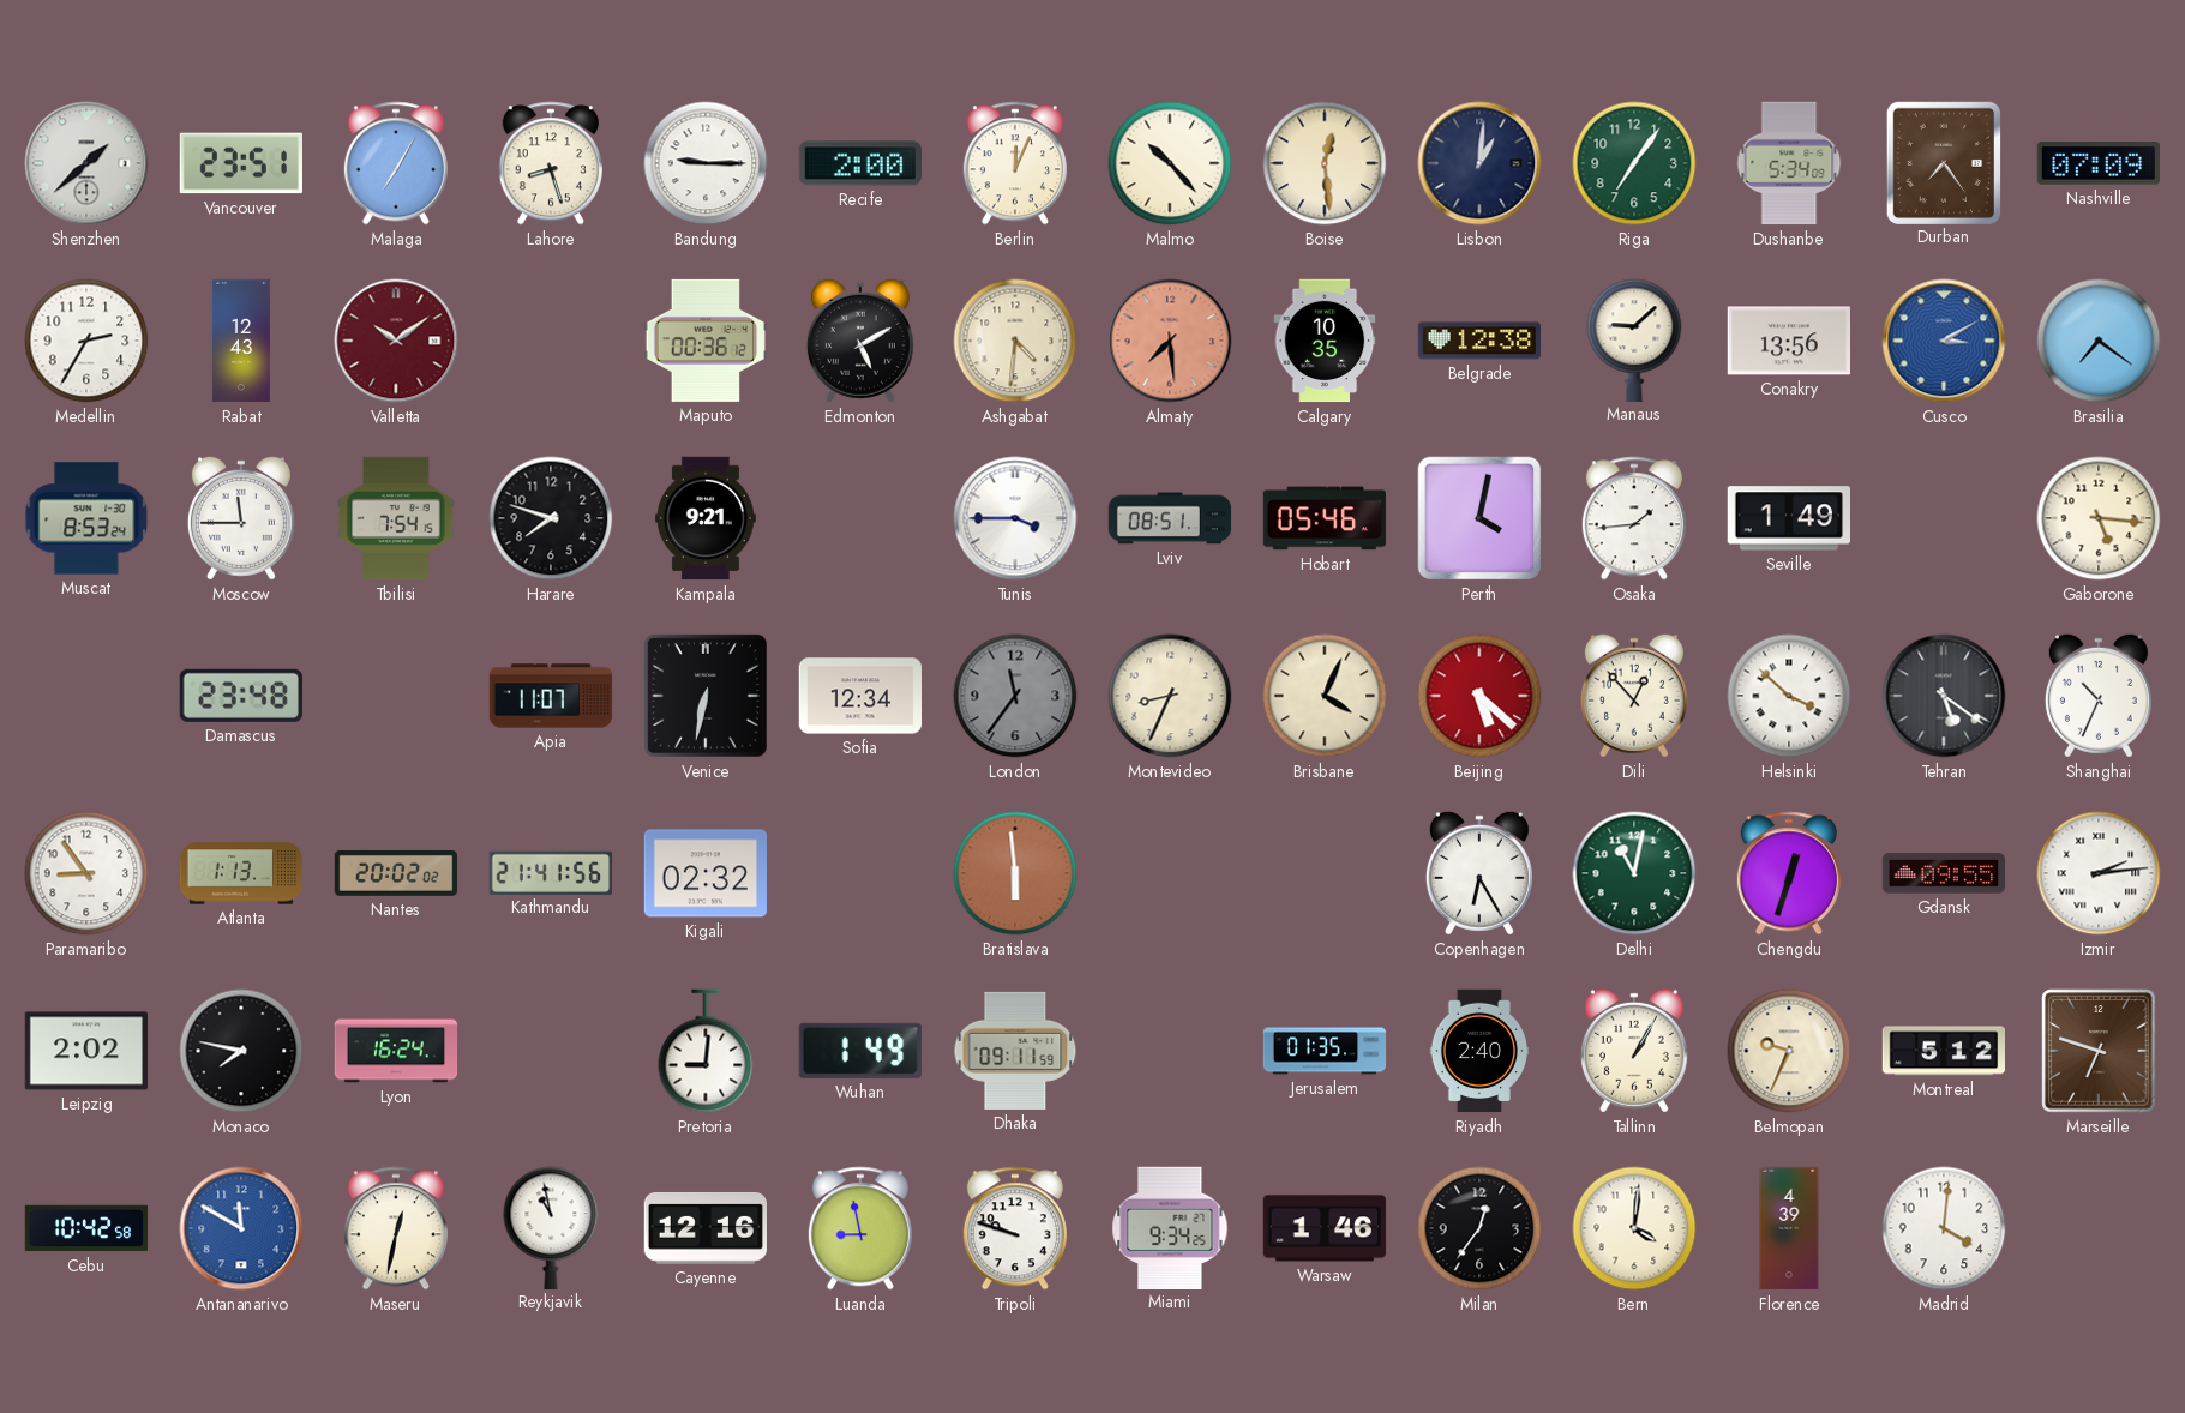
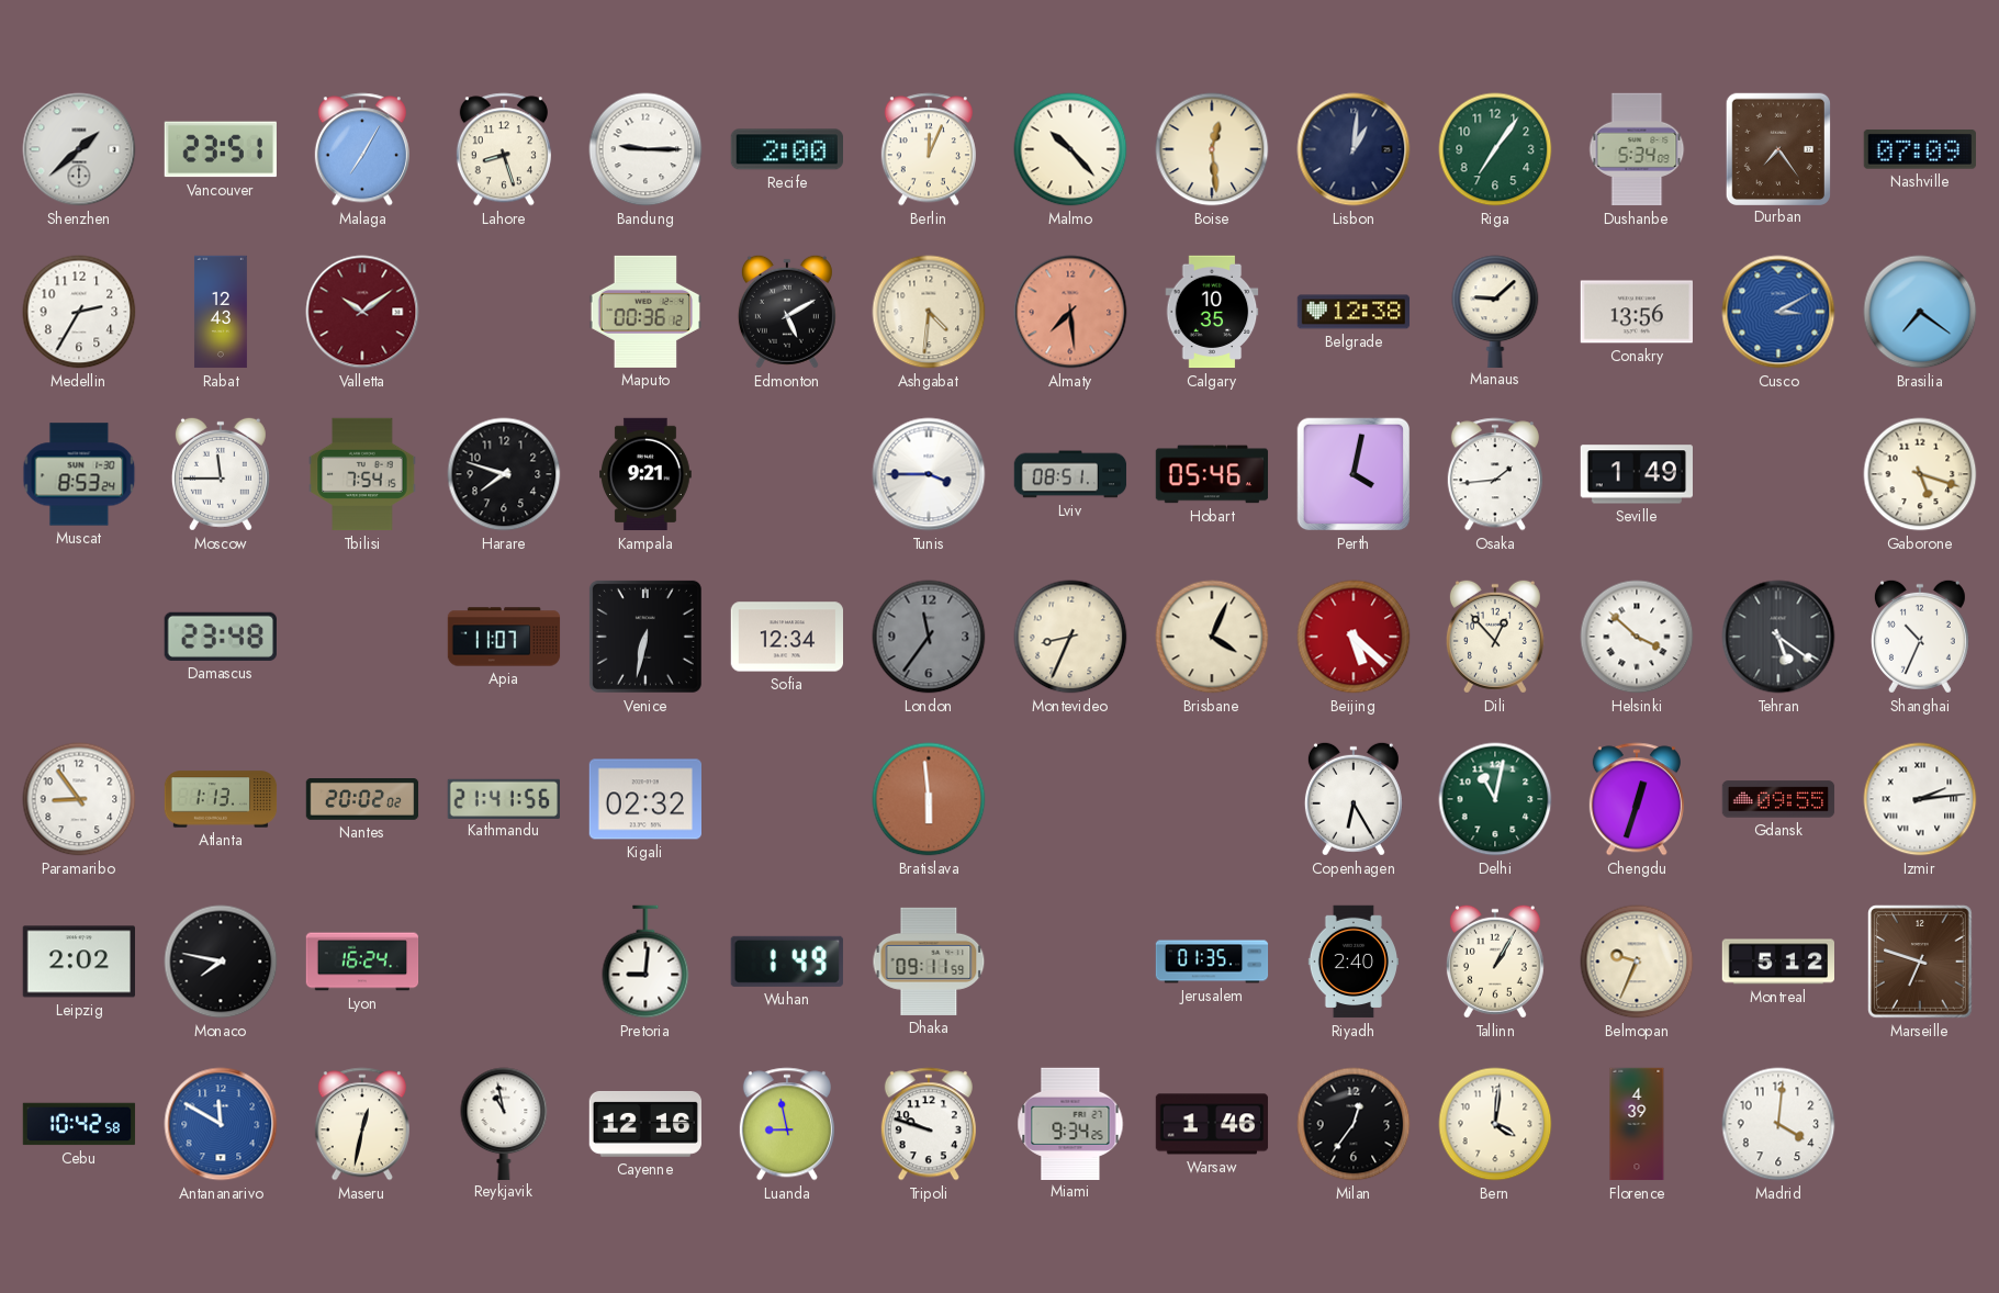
Gaborone: 5:16 -> 5:18 (1920, 474)
